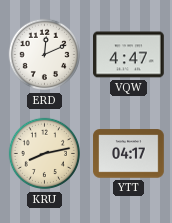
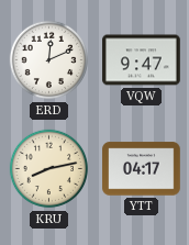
VQW: 4:47 -> 9:47 (142, 60)
